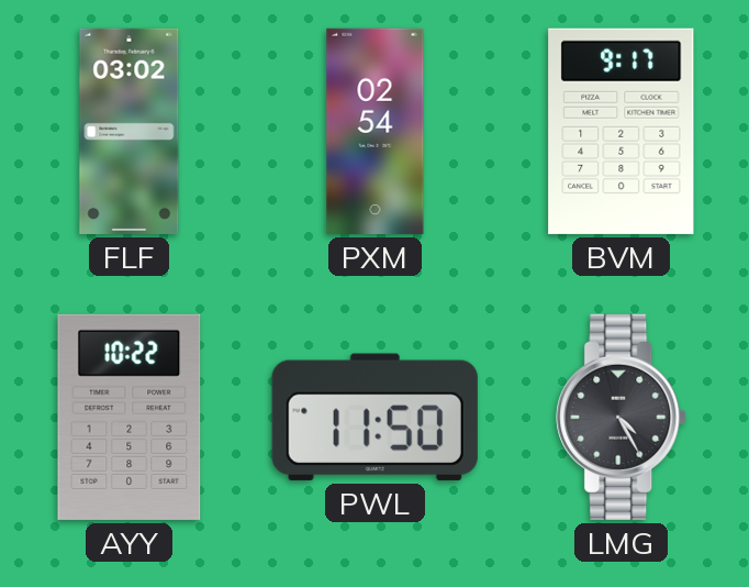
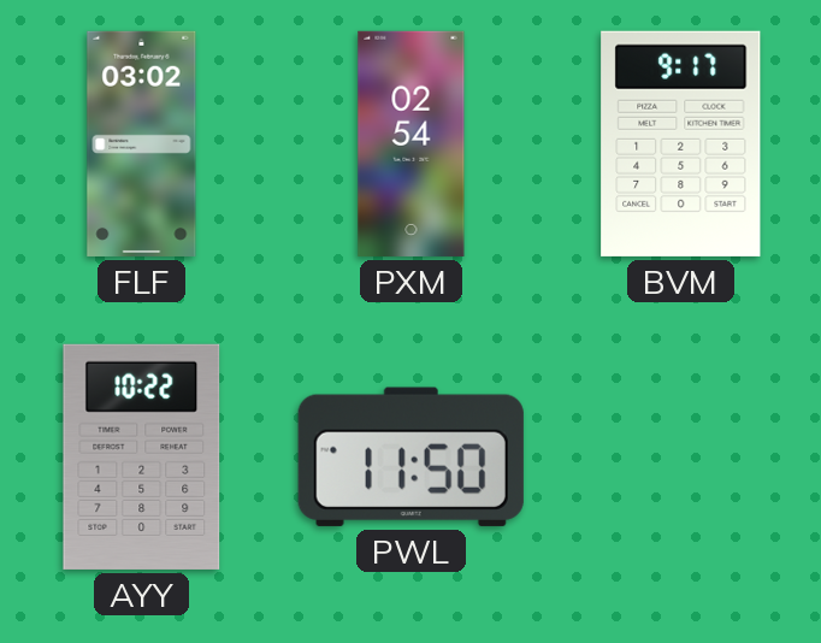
LMG: 4:25 -> none (622, 417)
